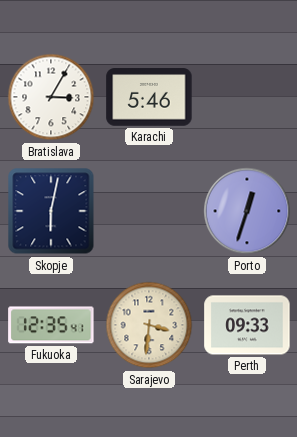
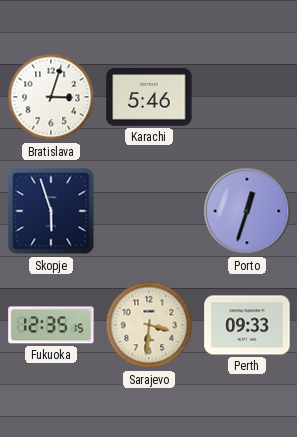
Bratislava: 3:05 -> 3:03 (51, 97)
Skopje: 6:02 -> 5:57 (51, 211)
Fukuoka: 12:35:41 -> 12:35:15 (51, 325)
